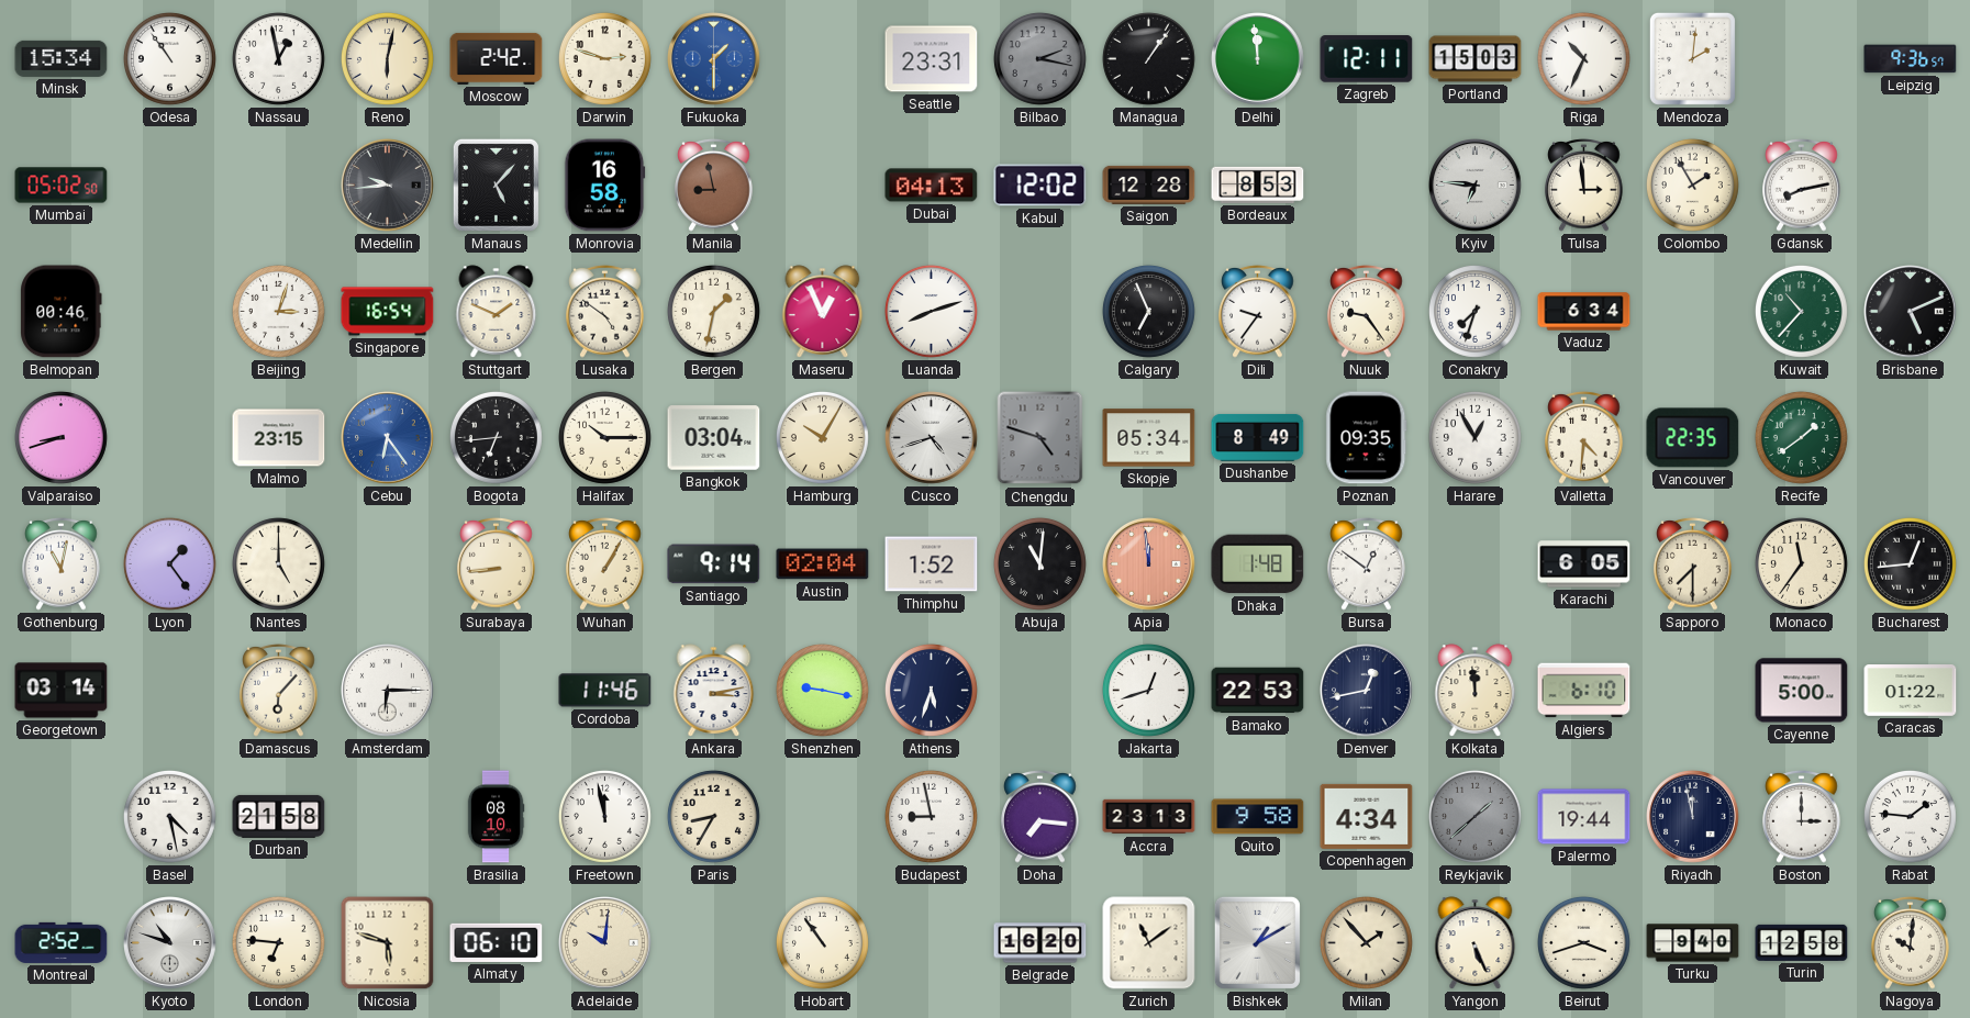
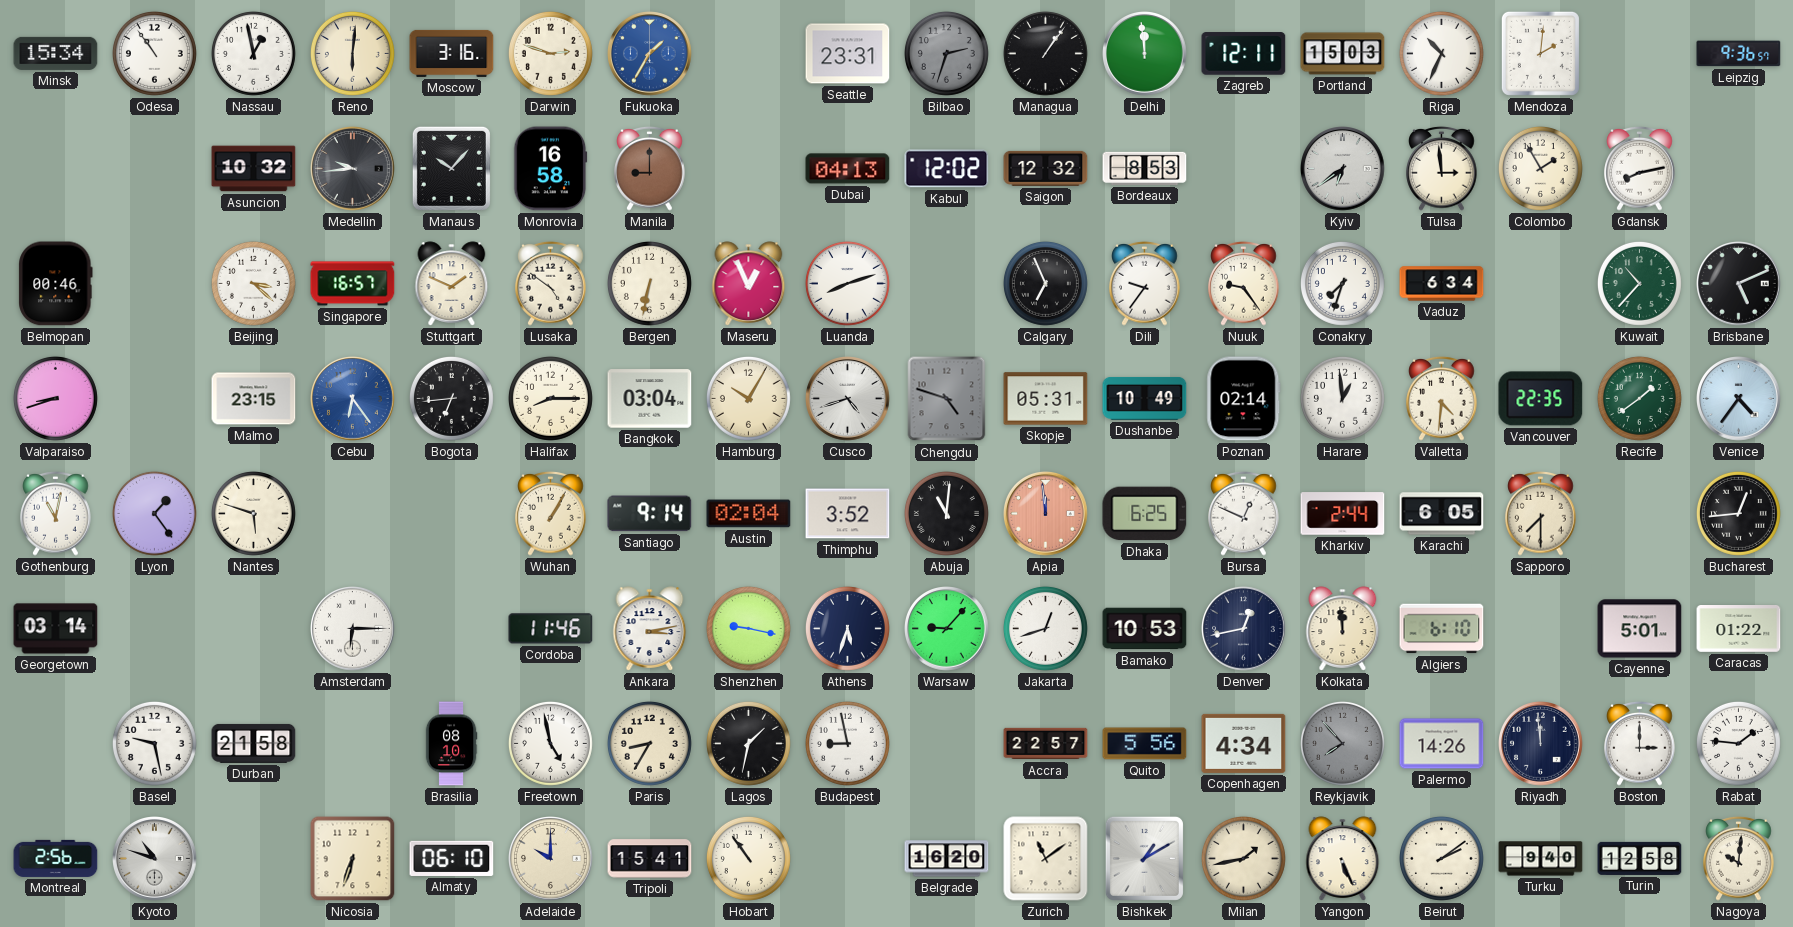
Reno: 6:02 -> 6:01 (352, 53)
Moscow: 2:42 -> 3:16 (452, 53)
Fukuoka: 1:30 -> 1:35 (650, 54)
Bilbao: 2:17 -> 2:33 (946, 53)
Mumbai: 05:02 -> none (62, 186)
Asuncion: none -> 10:32 (254, 169)
Manaus: 5:07 -> 10:07 (451, 168)
Manila: 8:58 -> 9:00 (650, 168)
Saigon: 12:28 -> 12:32 (1046, 168)
Kyiv: 6:46 -> 6:39 (1343, 169)
Beijing: 3:03 -> 3:22 (253, 283)
Singapore: 16:54 -> 16:57 (353, 284)
Bergen: 1:32 -> 6:32 (649, 283)
Halifax: 10:15 -> 8:15 (550, 398)
Skopje: 05:34 -> 05:31 (1046, 399)
Dushanbe: 8:49 -> 10:49 (1145, 398)
Poznan: 09:35 -> 02:14 (1244, 399)
Harare: 12:55 -> 12:59 (1342, 398)
Venice: none -> 4:36 (1739, 399)
Nantes: 5:00 -> 5:48 (253, 513)
Surabaya: 8:44 -> none (497, 563)
Thimphu: 1:52 -> 3:52 (848, 514)
Dhaka: 1:48 -> 6:25 (1145, 514)
Bursa: 12:51 -> 12:49 (1244, 513)
Kharkiv: none -> 2:44 (1343, 514)
Monaco: 11:36 -> none (1801, 563)
Damascus: 6:07 -> none (279, 690)
Warsaw: none -> 9:07 (947, 629)
Bamako: 22:53 -> 10:53 (1145, 629)
Cayenne: 5:00 -> 5:01 (1640, 629)
Basel: 4:28 -> 9:28 (154, 743)
Freetown: 11:58 -> 4:58 (550, 743)
Lagos: none -> 1:32 (748, 743)
Doha: 7:16 -> none (1040, 816)
Accra: 23:13 -> 22:57 (1046, 744)
Quito: 9:58 -> 5:56 (1145, 744)
Reykjavik: 1:38 -> 7:53 (1342, 743)
Palermo: 19:44 -> 14:26 (1442, 744)
Riyadh: 11:58 -> 11:59 (1541, 744)
Montreal: 2:52 -> 2:56 (56, 858)
London: 6:46 -> none (278, 942)
Nicosia: 5:48 -> 6:33 (353, 859)
Adelaide: 10:01 -> 10:00 (551, 859)
Tripoli: none -> 15:41 (650, 859)
Milan: 1:53 -> 1:43 (1243, 858)
Beirut: 3:42 -> 2:09 (1441, 858)
